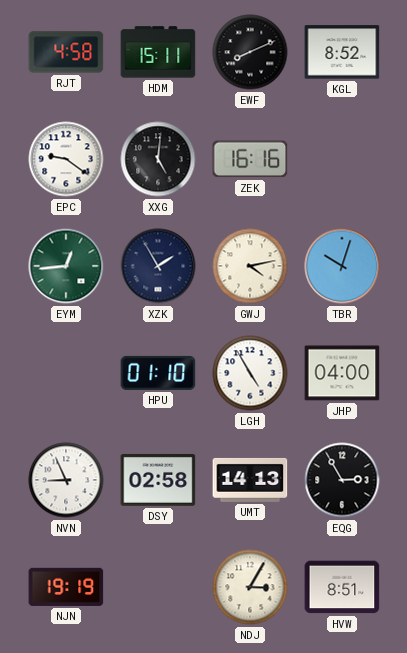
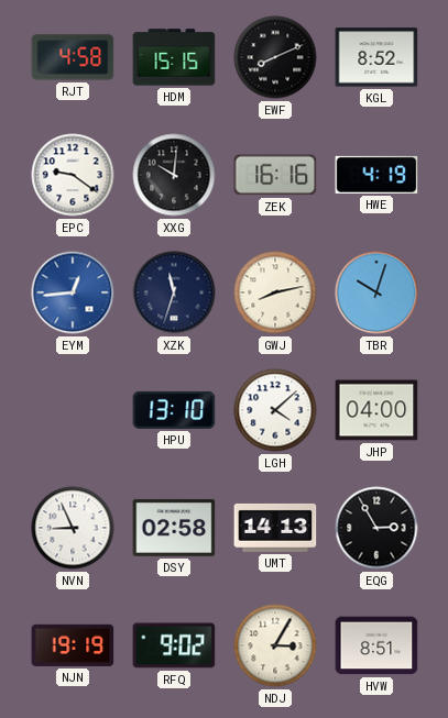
HDM: 15:11 -> 15:15 (174, 57)
XXG: 5:01 -> 10:01 (174, 175)
HWE: none -> 4:19 (376, 175)
EYM dial: green -> blue (73, 292)
XZK: 1:55 -> 11:33 (174, 292)
GWJ: 4:13 -> 8:13 (275, 292)
HPU: 01:10 -> 13:10 (174, 410)
LGH: 4:55 -> 4:08 (275, 410)
RFQ: none -> 9:02 (174, 645)
